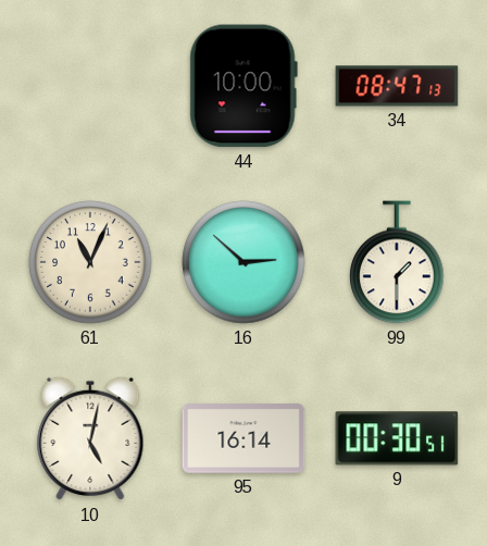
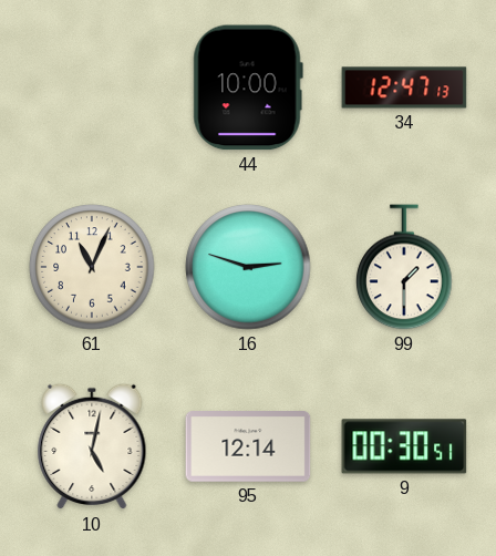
34: 08:47 -> 12:47 (404, 87)
16: 2:52 -> 2:48 (248, 267)
95: 16:14 -> 12:14 (248, 447)
